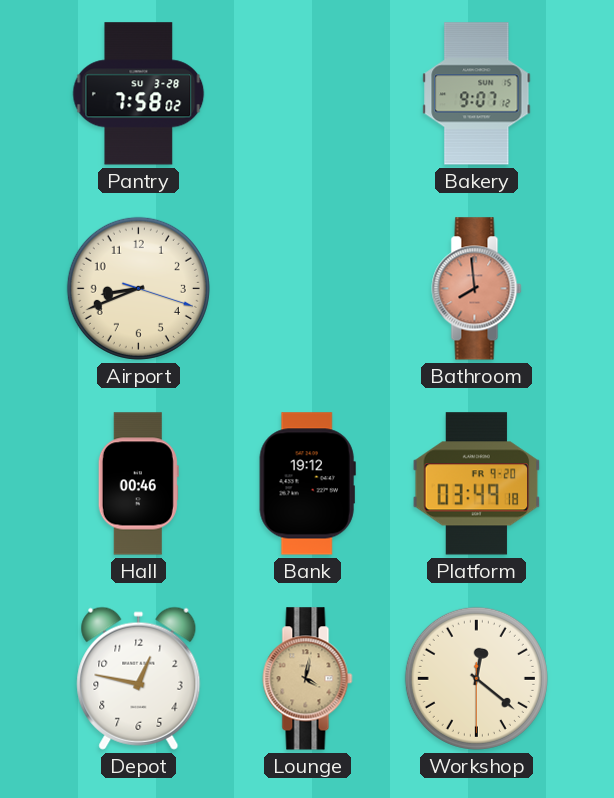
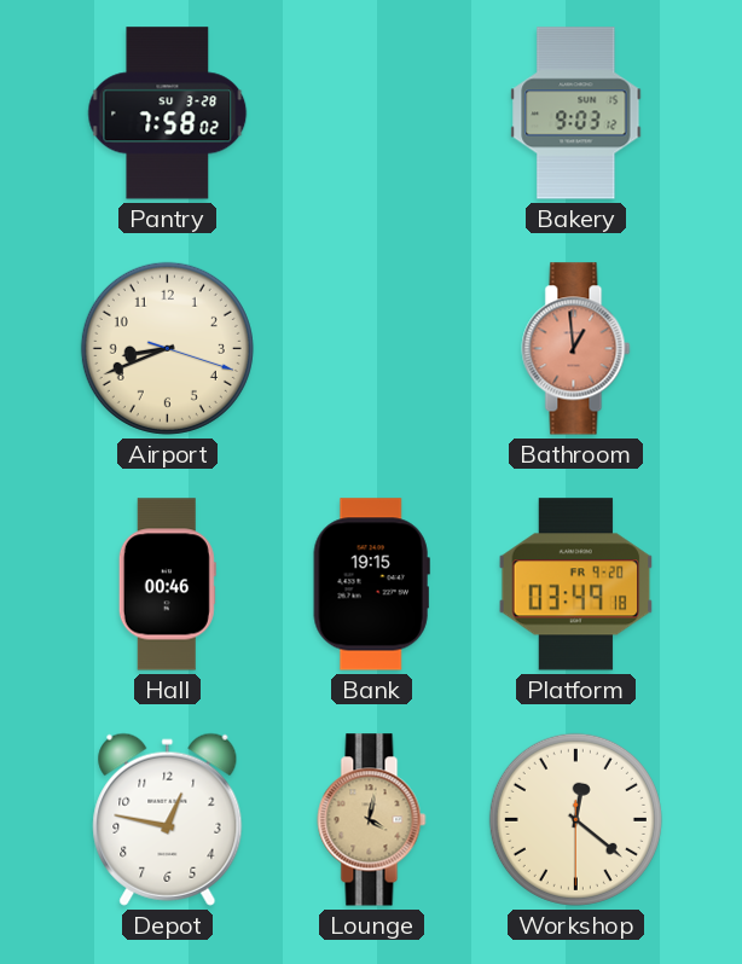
Bakery: 9:07 -> 9:03 (576, 114)
Bathroom: 7:59 -> 12:59 (576, 349)
Bank: 19:12 -> 19:15 (371, 585)
